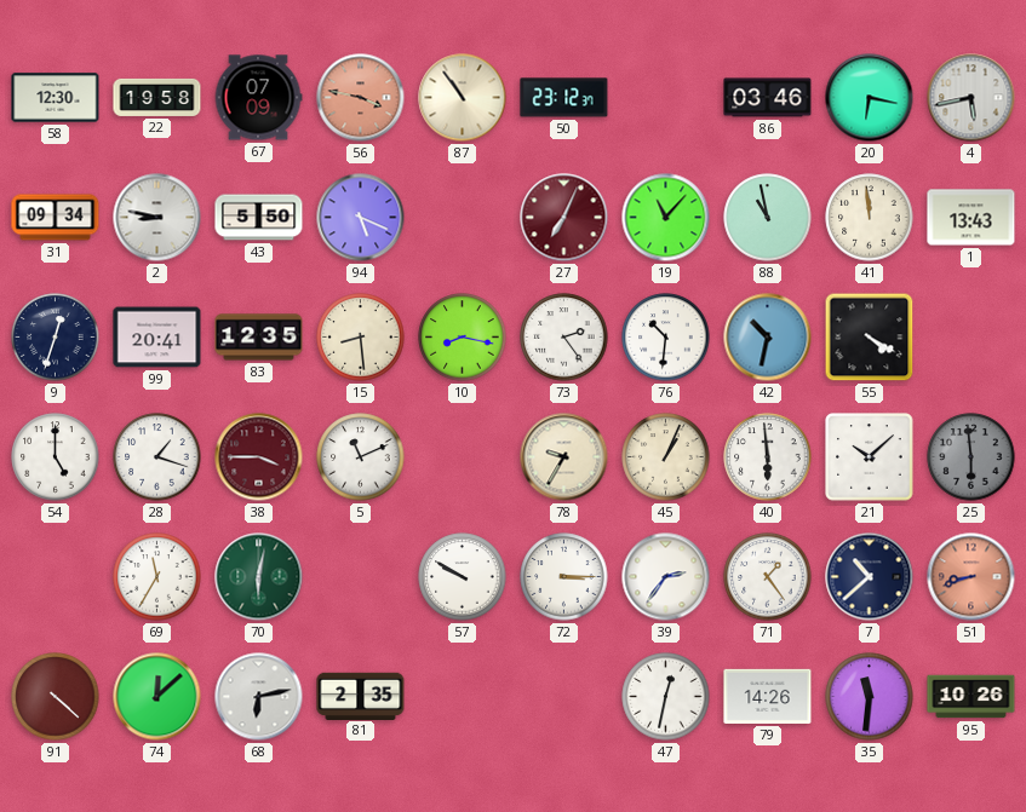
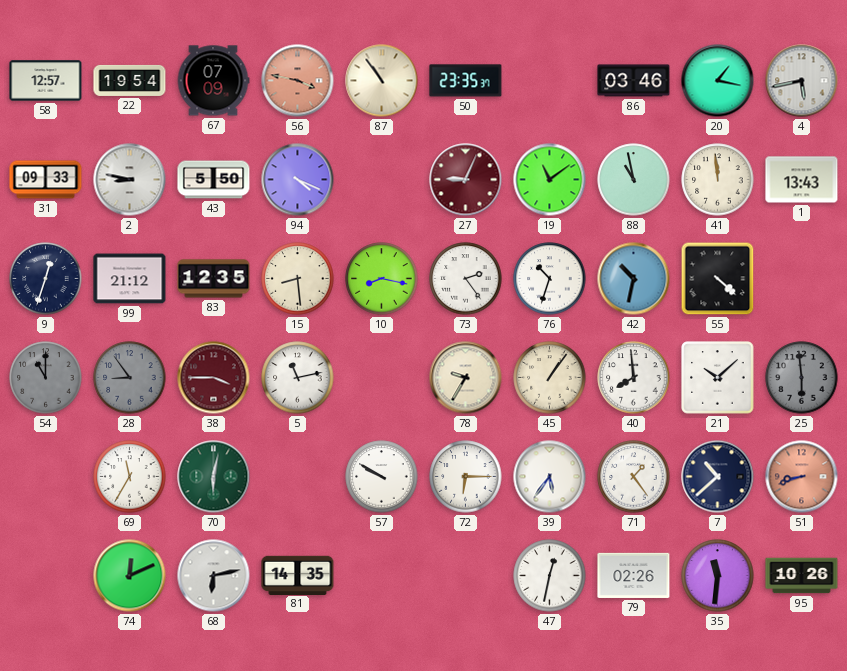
58: 12:30 -> 12:57 (46, 81)
22: 19:58 -> 19:54 (130, 80)
50: 23:12 -> 23:35 (466, 81)
20: 6:17 -> 1:17 (718, 81)
31: 09:34 -> 09:33 (46, 180)
94: 5:19 -> 4:19 (298, 180)
27: 7:04 -> 9:04 (466, 180)
19: 11:07 -> 11:09 (550, 180)
99: 20:41 -> 21:12 (130, 279)
76: 10:31 -> 10:33 (550, 279)
55: 4:20 -> 4:22 (718, 279)
54: 5:00 -> 11:00 (46, 378)
54 dial: white -> grey (46, 378)
28: 1:18 -> 8:54 (130, 378)
28 dial: white -> grey (130, 378)
5: 11:11 -> 11:13 (298, 378)
45: 1:04 -> 1:06 (550, 378)
40: 5:59 -> 7:59 (634, 378)
72: 3:15 -> 6:15 (466, 477)
39: 2:36 -> 5:36 (550, 477)
91: 4:22 -> none (56, 697)
74: 12:08 -> 12:11 (130, 576)
81: 2:35 -> 14:35 (298, 575)
79: 14:26 -> 02:26 (634, 575)
